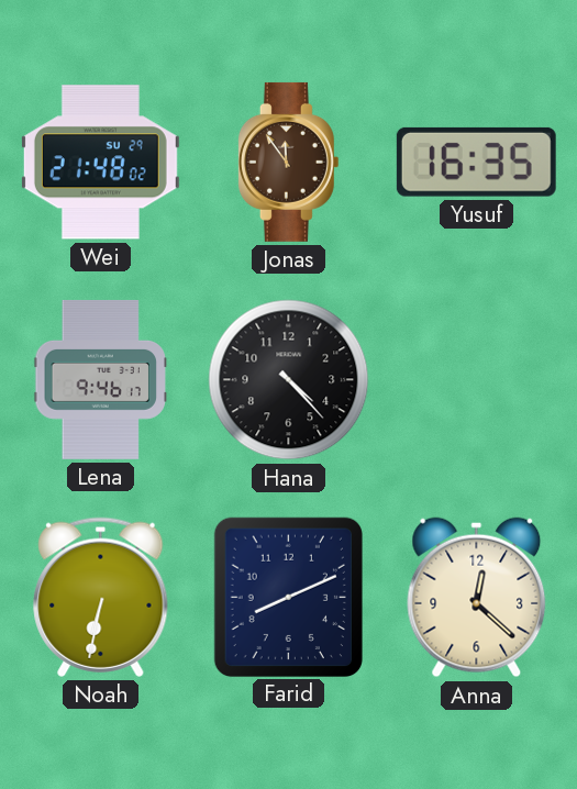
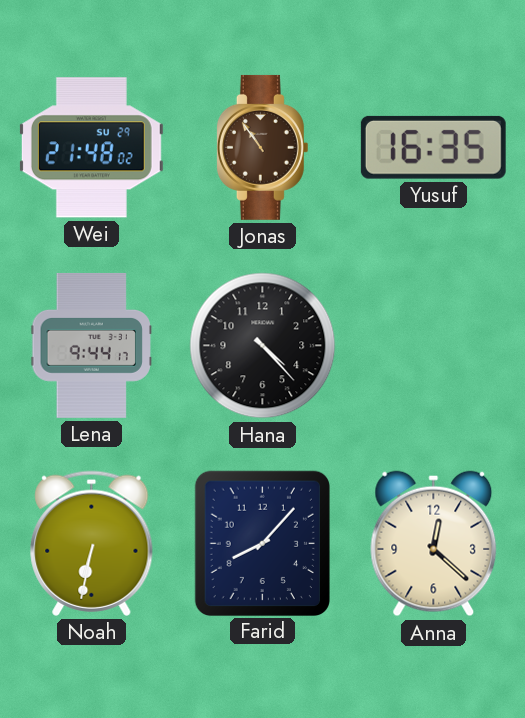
Jonas: 11:54 -> 10:54 (262, 147)
Lena: 9:46 -> 9:44 (91, 345)
Farid: 8:11 -> 8:07 (262, 543)
